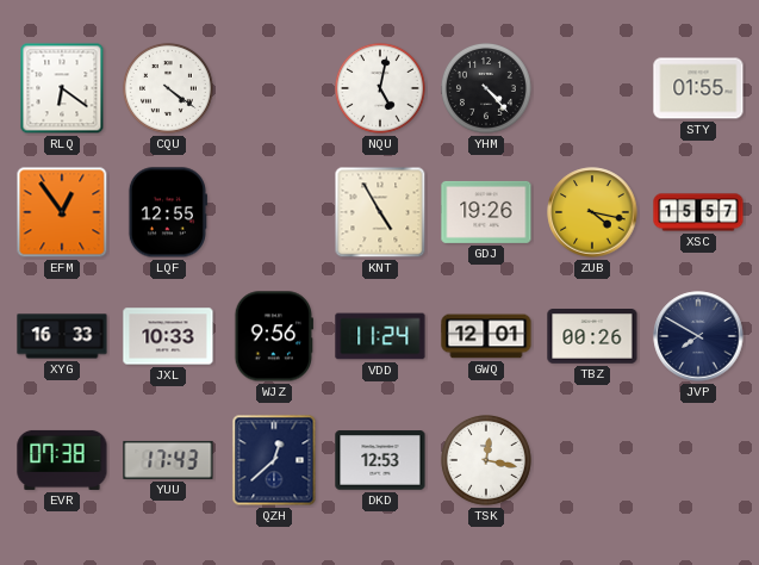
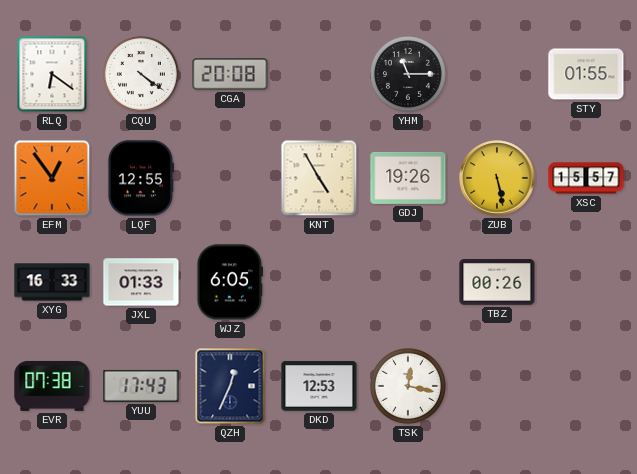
CGA: none -> 20:08 (230, 74)
NQU: 5:02 -> none (380, 88)
YHM: 4:23 -> 11:15 (408, 74)
ZUB: 4:17 -> 5:28 (497, 178)
JXL: 10:33 -> 01:33 (141, 282)
WJZ: 9:56 -> 6:05 (229, 282)
VDD: 11:24 -> none (380, 336)
GWQ: 12:01 -> none (486, 336)
JVP: 7:50 -> none (698, 336)
QZH: 12:38 -> 12:34 (230, 386)
